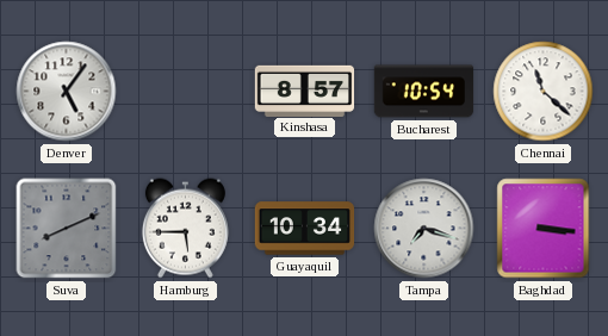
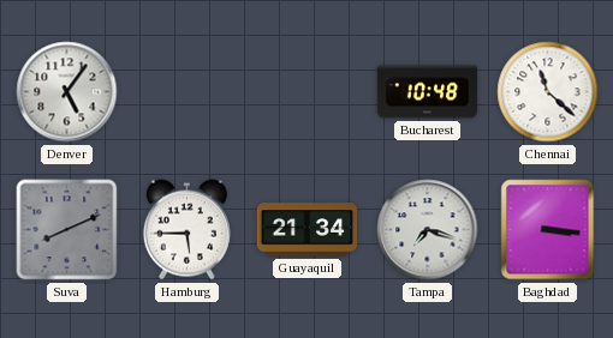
Kinshasa: 8:57 -> none (305, 91)
Bucharest: 10:54 -> 10:48 (428, 92)
Guayaquil: 10:34 -> 21:34 (308, 230)
